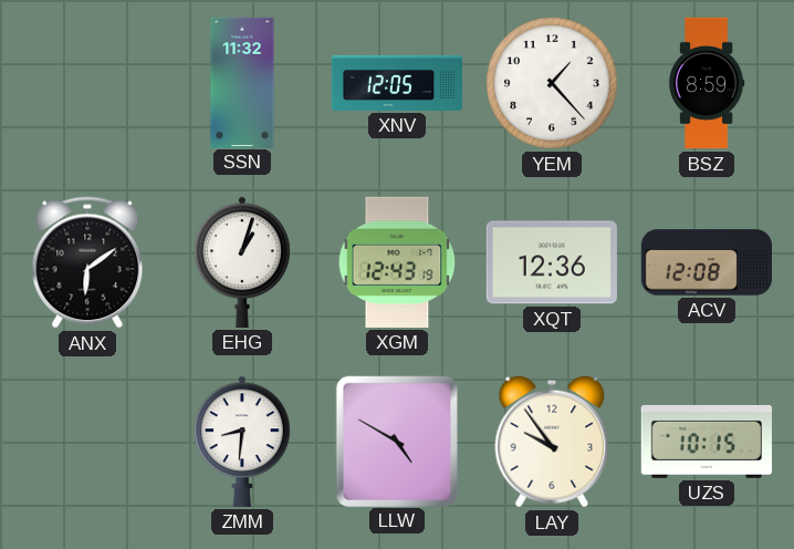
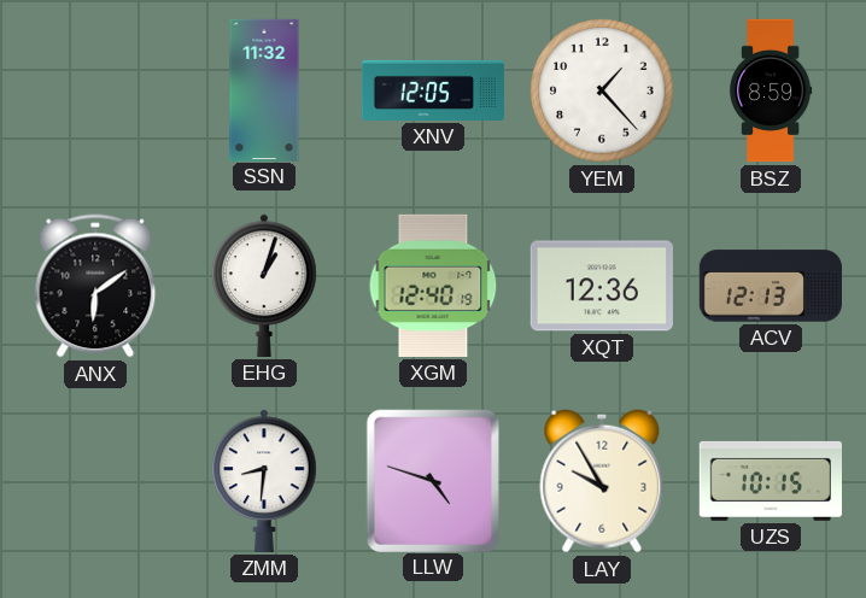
XGM: 12:43 -> 12:40 (433, 286)
ACV: 12:08 -> 12:13 (770, 286)
LLW: 4:50 -> 4:48 (433, 480)
LAY: 9:54 -> 9:55 (602, 481)
